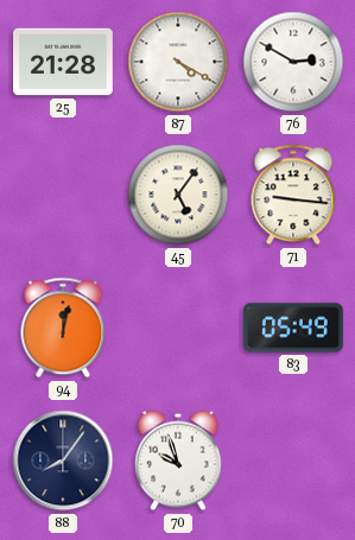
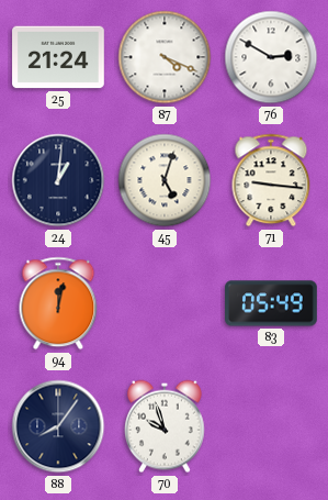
25: 21:28 -> 21:24 (58, 57)
87: 4:20 -> 4:19 (165, 57)
24: none -> 1:01 (58, 180)
45: 5:06 -> 5:03 (165, 180)
